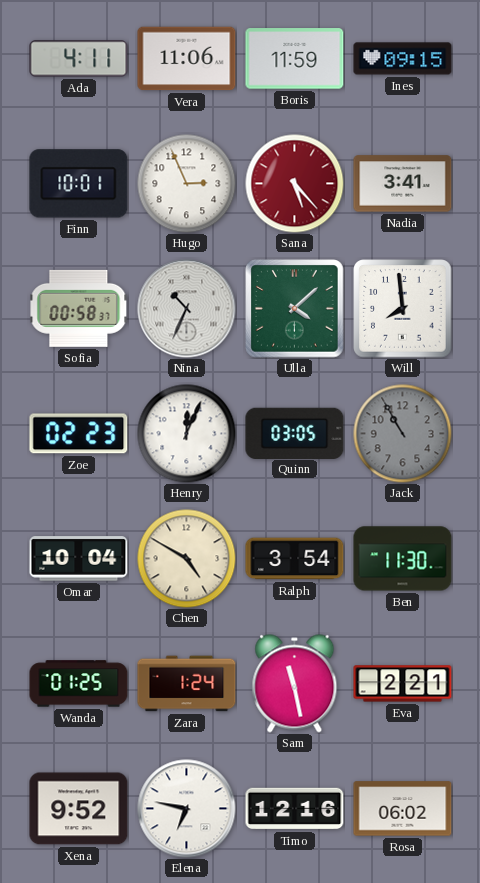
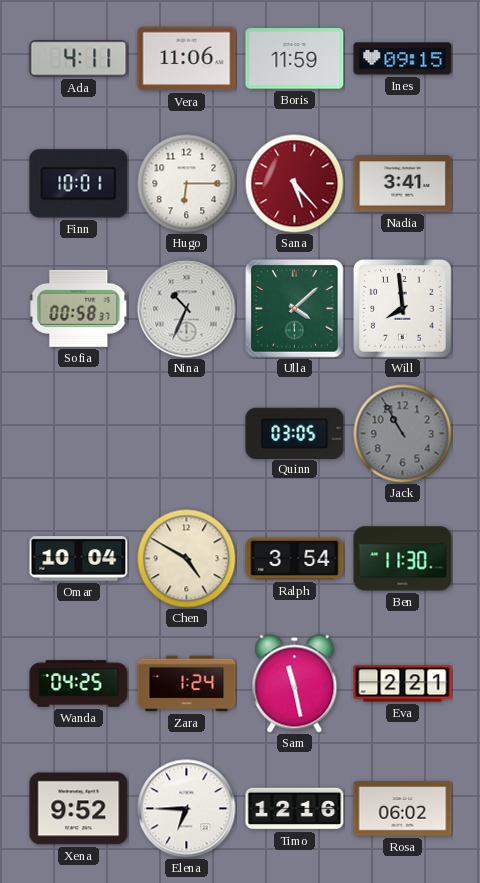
Hugo: 2:56 -> 6:15 (187, 184)
Zoe: 02:23 -> none (79, 434)
Henry: 12:04 -> none (187, 434)
Wanda: 01:25 -> 04:25 (79, 684)
Elena: 6:47 -> 6:45 (187, 809)
